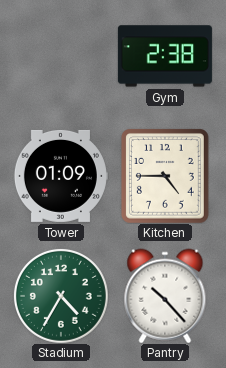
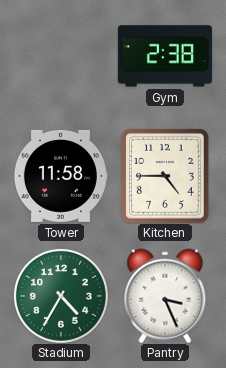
Tower: 01:09 -> 11:58 (61, 176)
Pantry: 10:23 -> 3:26 (165, 296)
